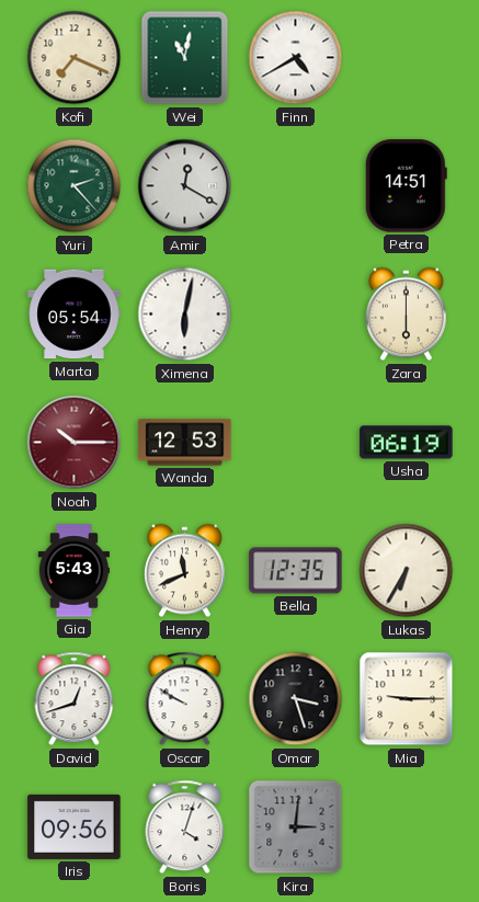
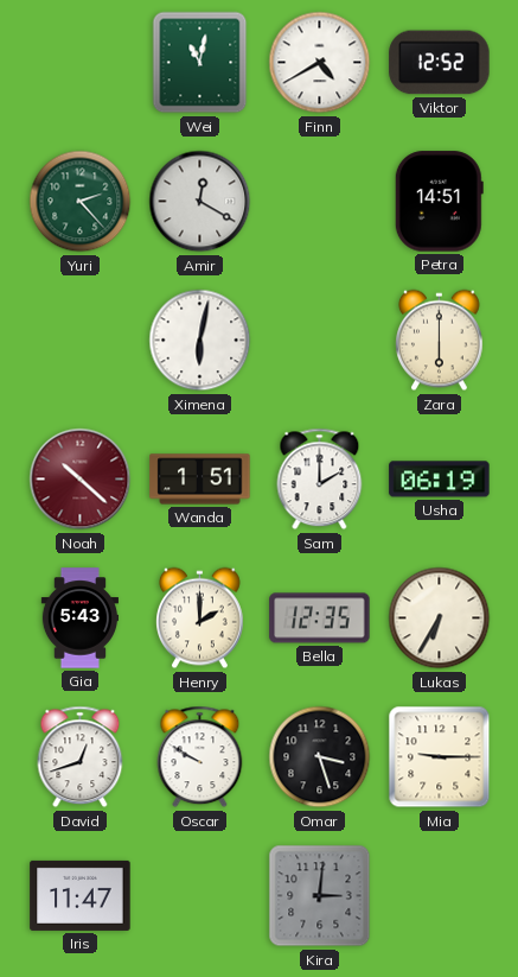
Kofi: 7:19 -> none (75, 58)
Viktor: none -> 12:52 (440, 63)
Marta: 05:54 -> none (75, 315)
Noah: 10:15 -> 10:22 (81, 480)
Wanda: 12:53 -> 1:51 (200, 480)
Sam: none -> 2:00 (320, 480)
Henry: 11:41 -> 2:00 (200, 618)
Iris: 09:56 -> 11:47 (81, 895)
Boris: 4:03 -> none (185, 827)
